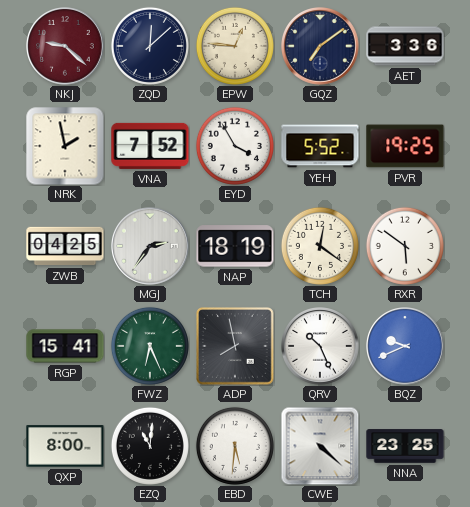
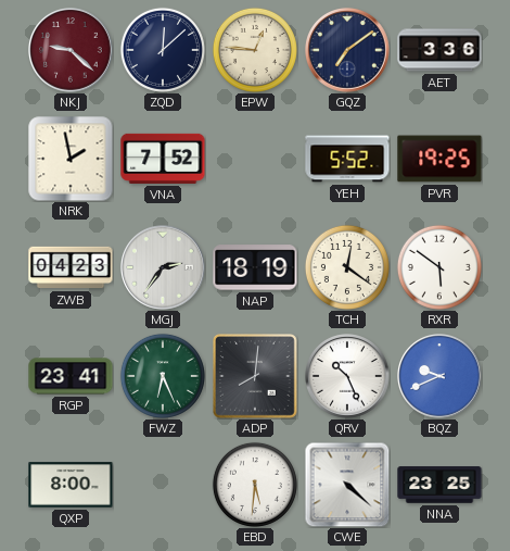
EYD: 3:55 -> none (235, 146)
ZWB: 04:25 -> 04:23 (71, 267)
RGP: 15:41 -> 23:41 (71, 376)
ADP: 7:58 -> 8:01 (256, 377)
EZQ: 11:01 -> none (150, 446)
